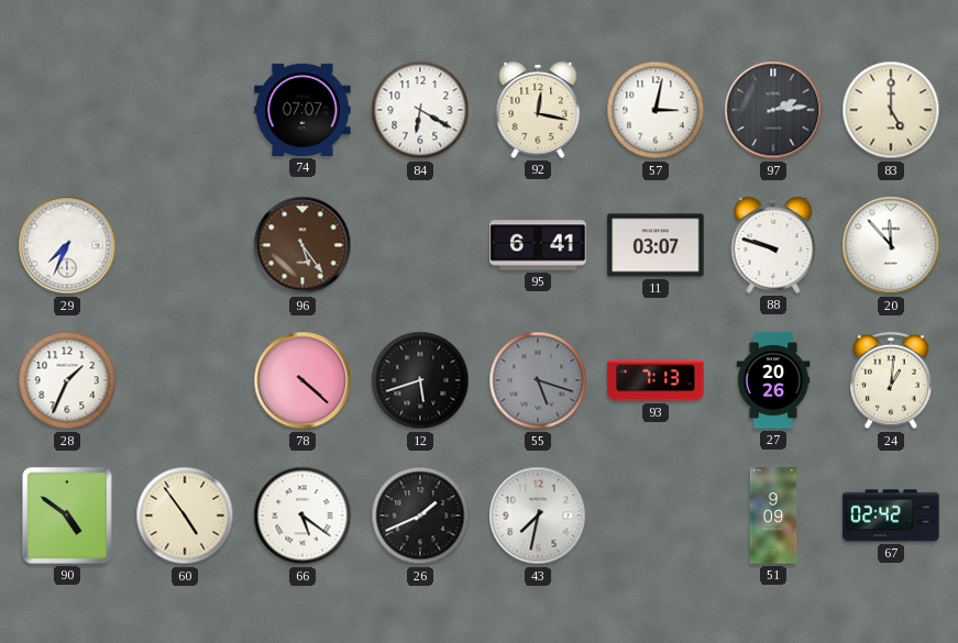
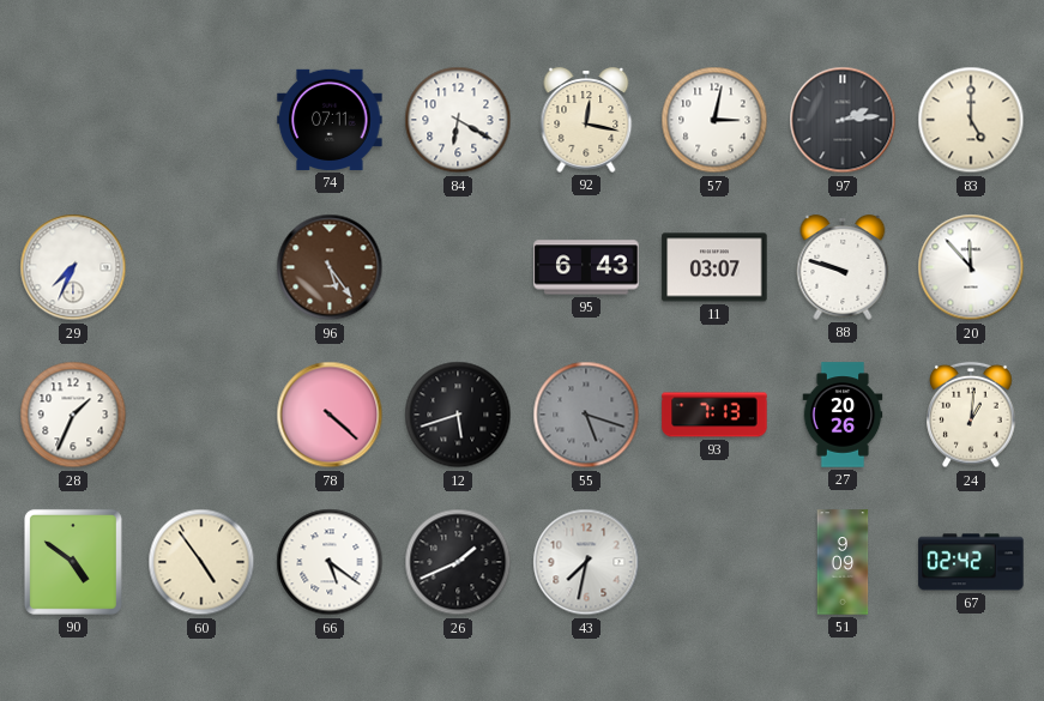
74: 07:07 -> 07:11 (330, 120)
95: 6:41 -> 6:43 (586, 267)
